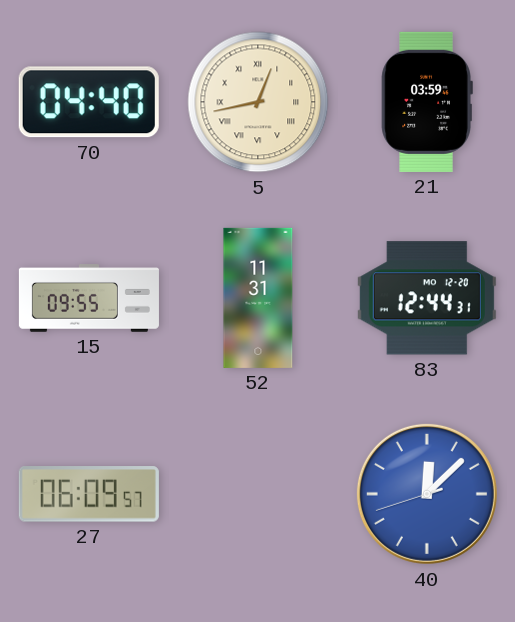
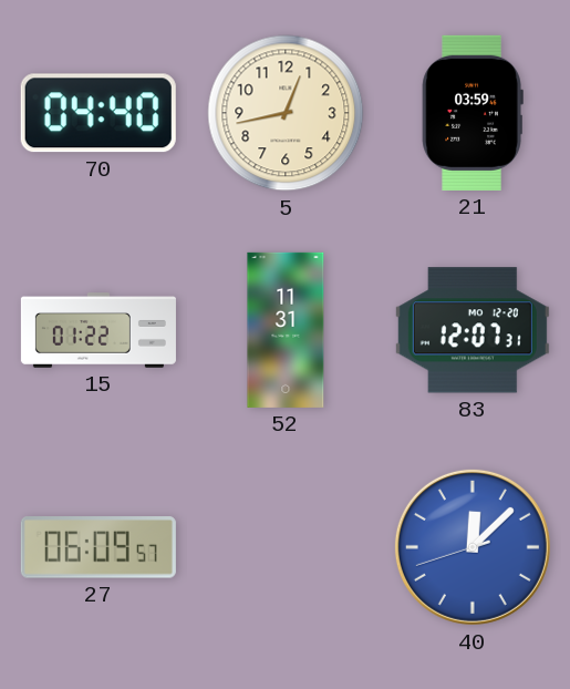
5 numerals: Roman -> Arabic (286, 113)
15: 09:55 -> 01:22 (99, 330)
83: 12:44 -> 12:07 (473, 330)
